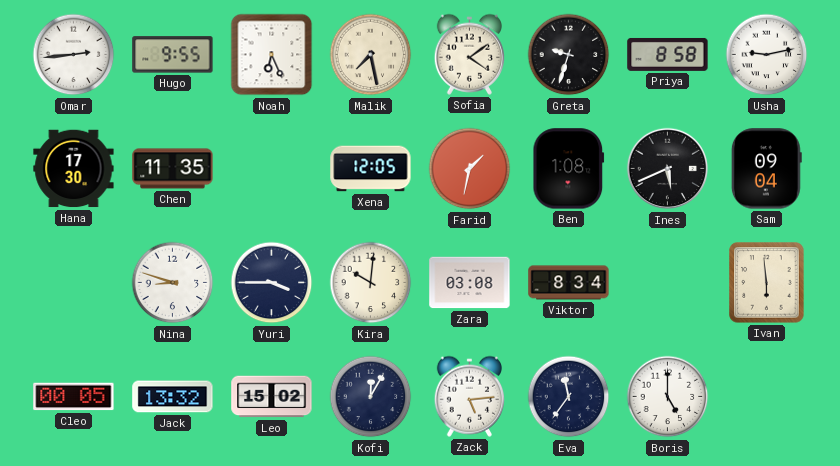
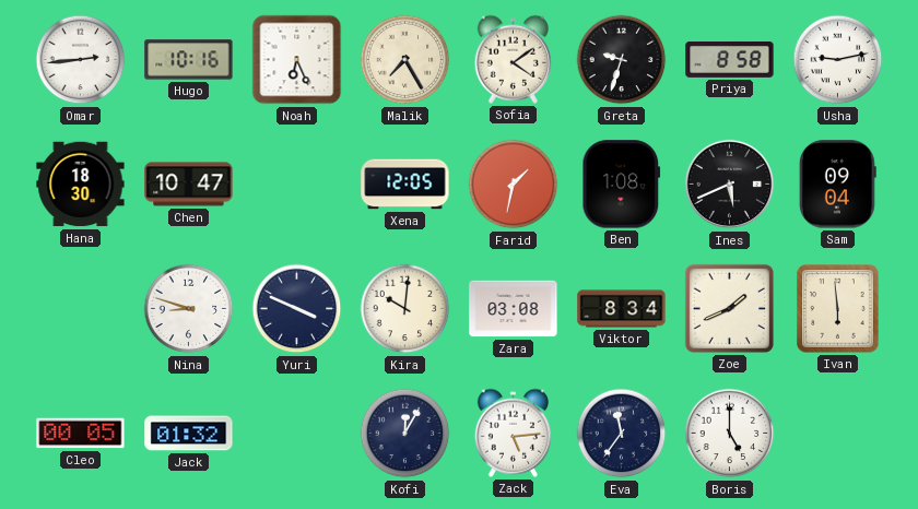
Hugo: 9:55 -> 10:16 (189, 60)
Malik: 7:28 -> 7:25 (405, 60)
Hana: 17:30 -> 18:30 (81, 185)
Chen: 11:35 -> 10:47 (189, 185)
Yuri: 3:45 -> 3:49 (297, 309)
Zoe: none -> 1:41 (729, 308)
Jack: 13:32 -> 01:32 (189, 434)
Leo: 15:02 -> none (272, 397)
